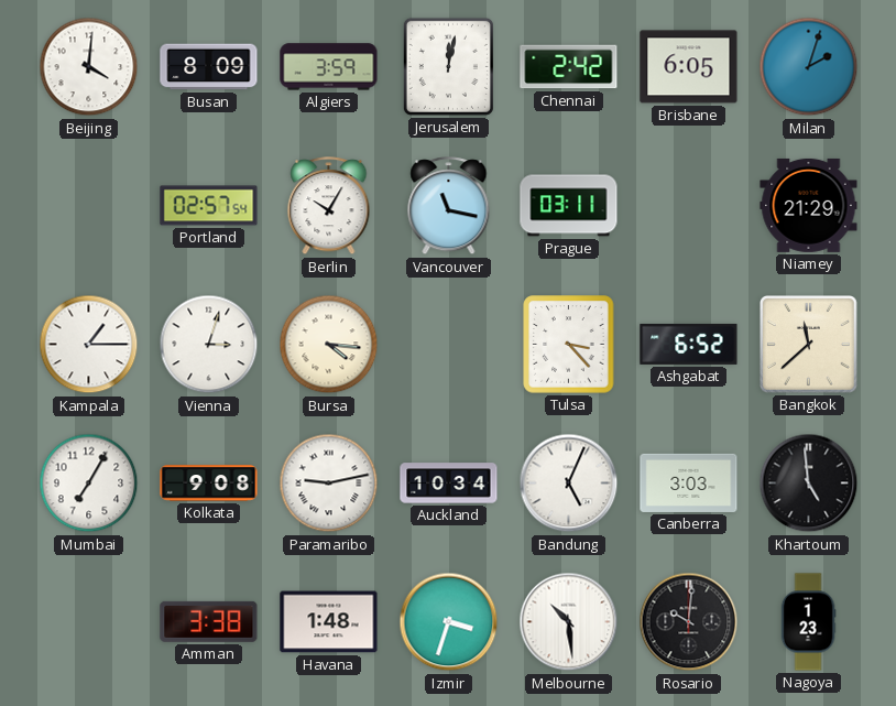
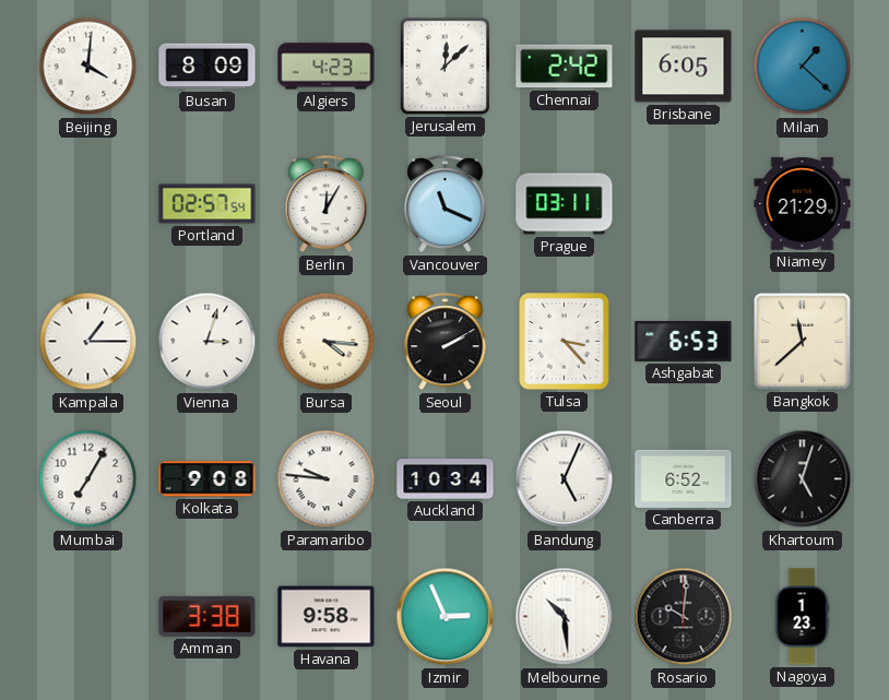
Algiers: 3:59 -> 4:23 (327, 67)
Jerusalem: 12:02 -> 12:08 (444, 66)
Milan: 2:03 -> 1:22 (803, 67)
Berlin: 10:05 -> 12:05 (327, 204)
Vancouver: 11:17 -> 11:19 (446, 204)
Seoul: none -> 2:10 (446, 342)
Ashgabat: 6:52 -> 6:53 (684, 341)
Paramaribo: 9:13 -> 9:46 (327, 479)
Canberra: 3:03 -> 6:52 (684, 478)
Khartoum: 4:59 -> 5:03 (803, 479)
Havana: 1:48 -> 9:58 (327, 617)
Izmir: 3:33 -> 2:56 (446, 617)
